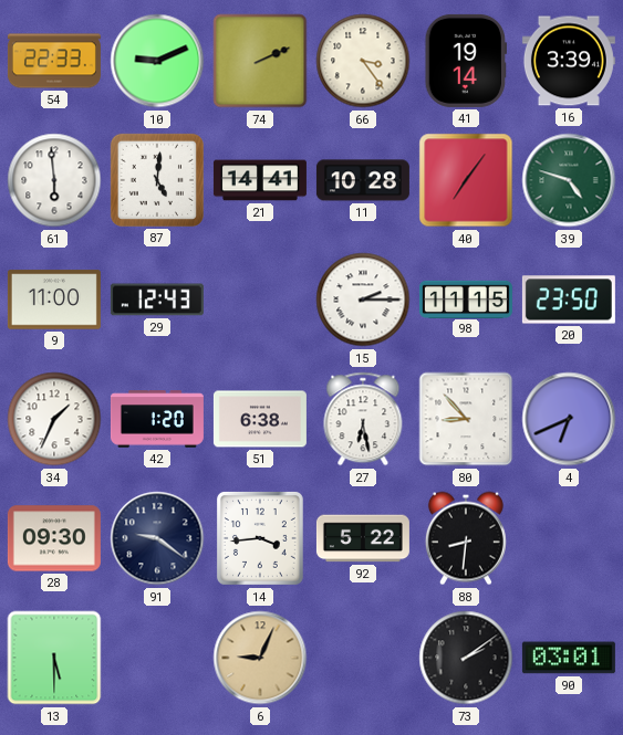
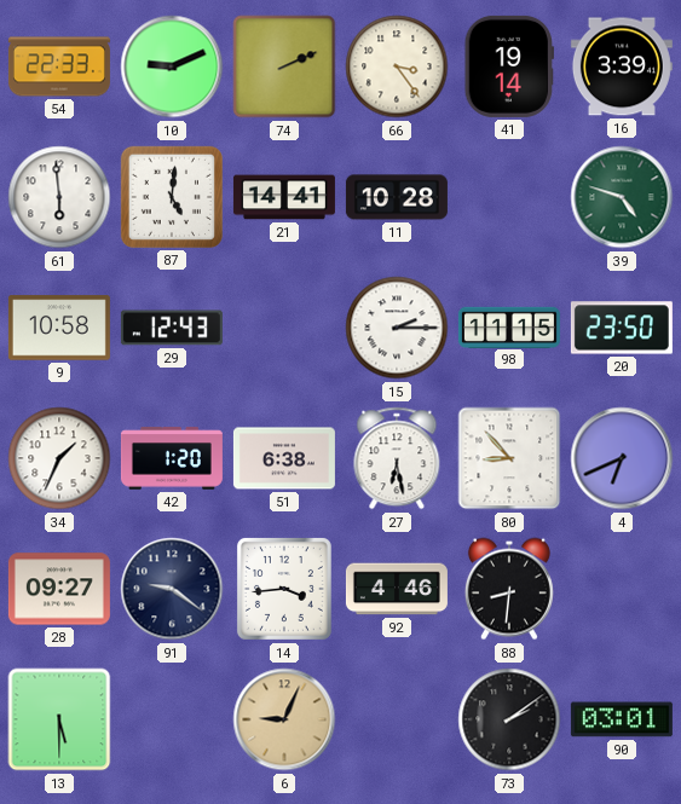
40: 7:06 -> none (466, 180)
9: 11:00 -> 10:58 (59, 328)
28: 09:30 -> 09:27 (59, 589)
92: 5:22 -> 4:46 (397, 589)
